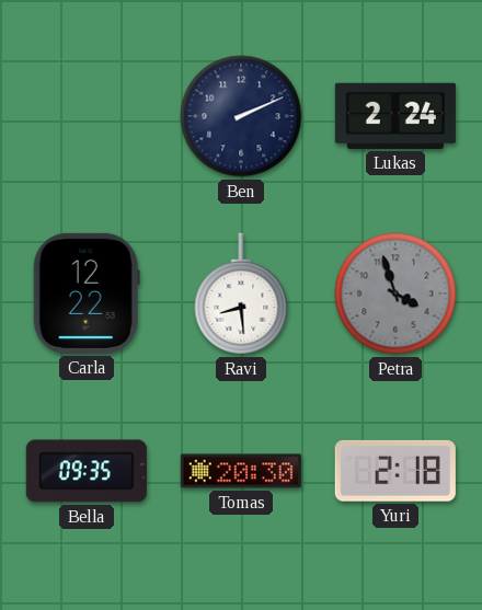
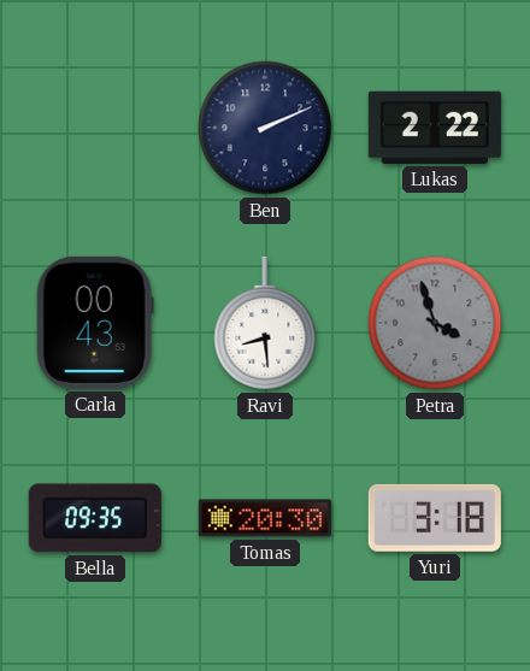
Lukas: 2:24 -> 2:22 (435, 128)
Carla: 12:22 -> 00:43 (95, 323)
Yuri: 2:18 -> 3:18 (435, 518)
